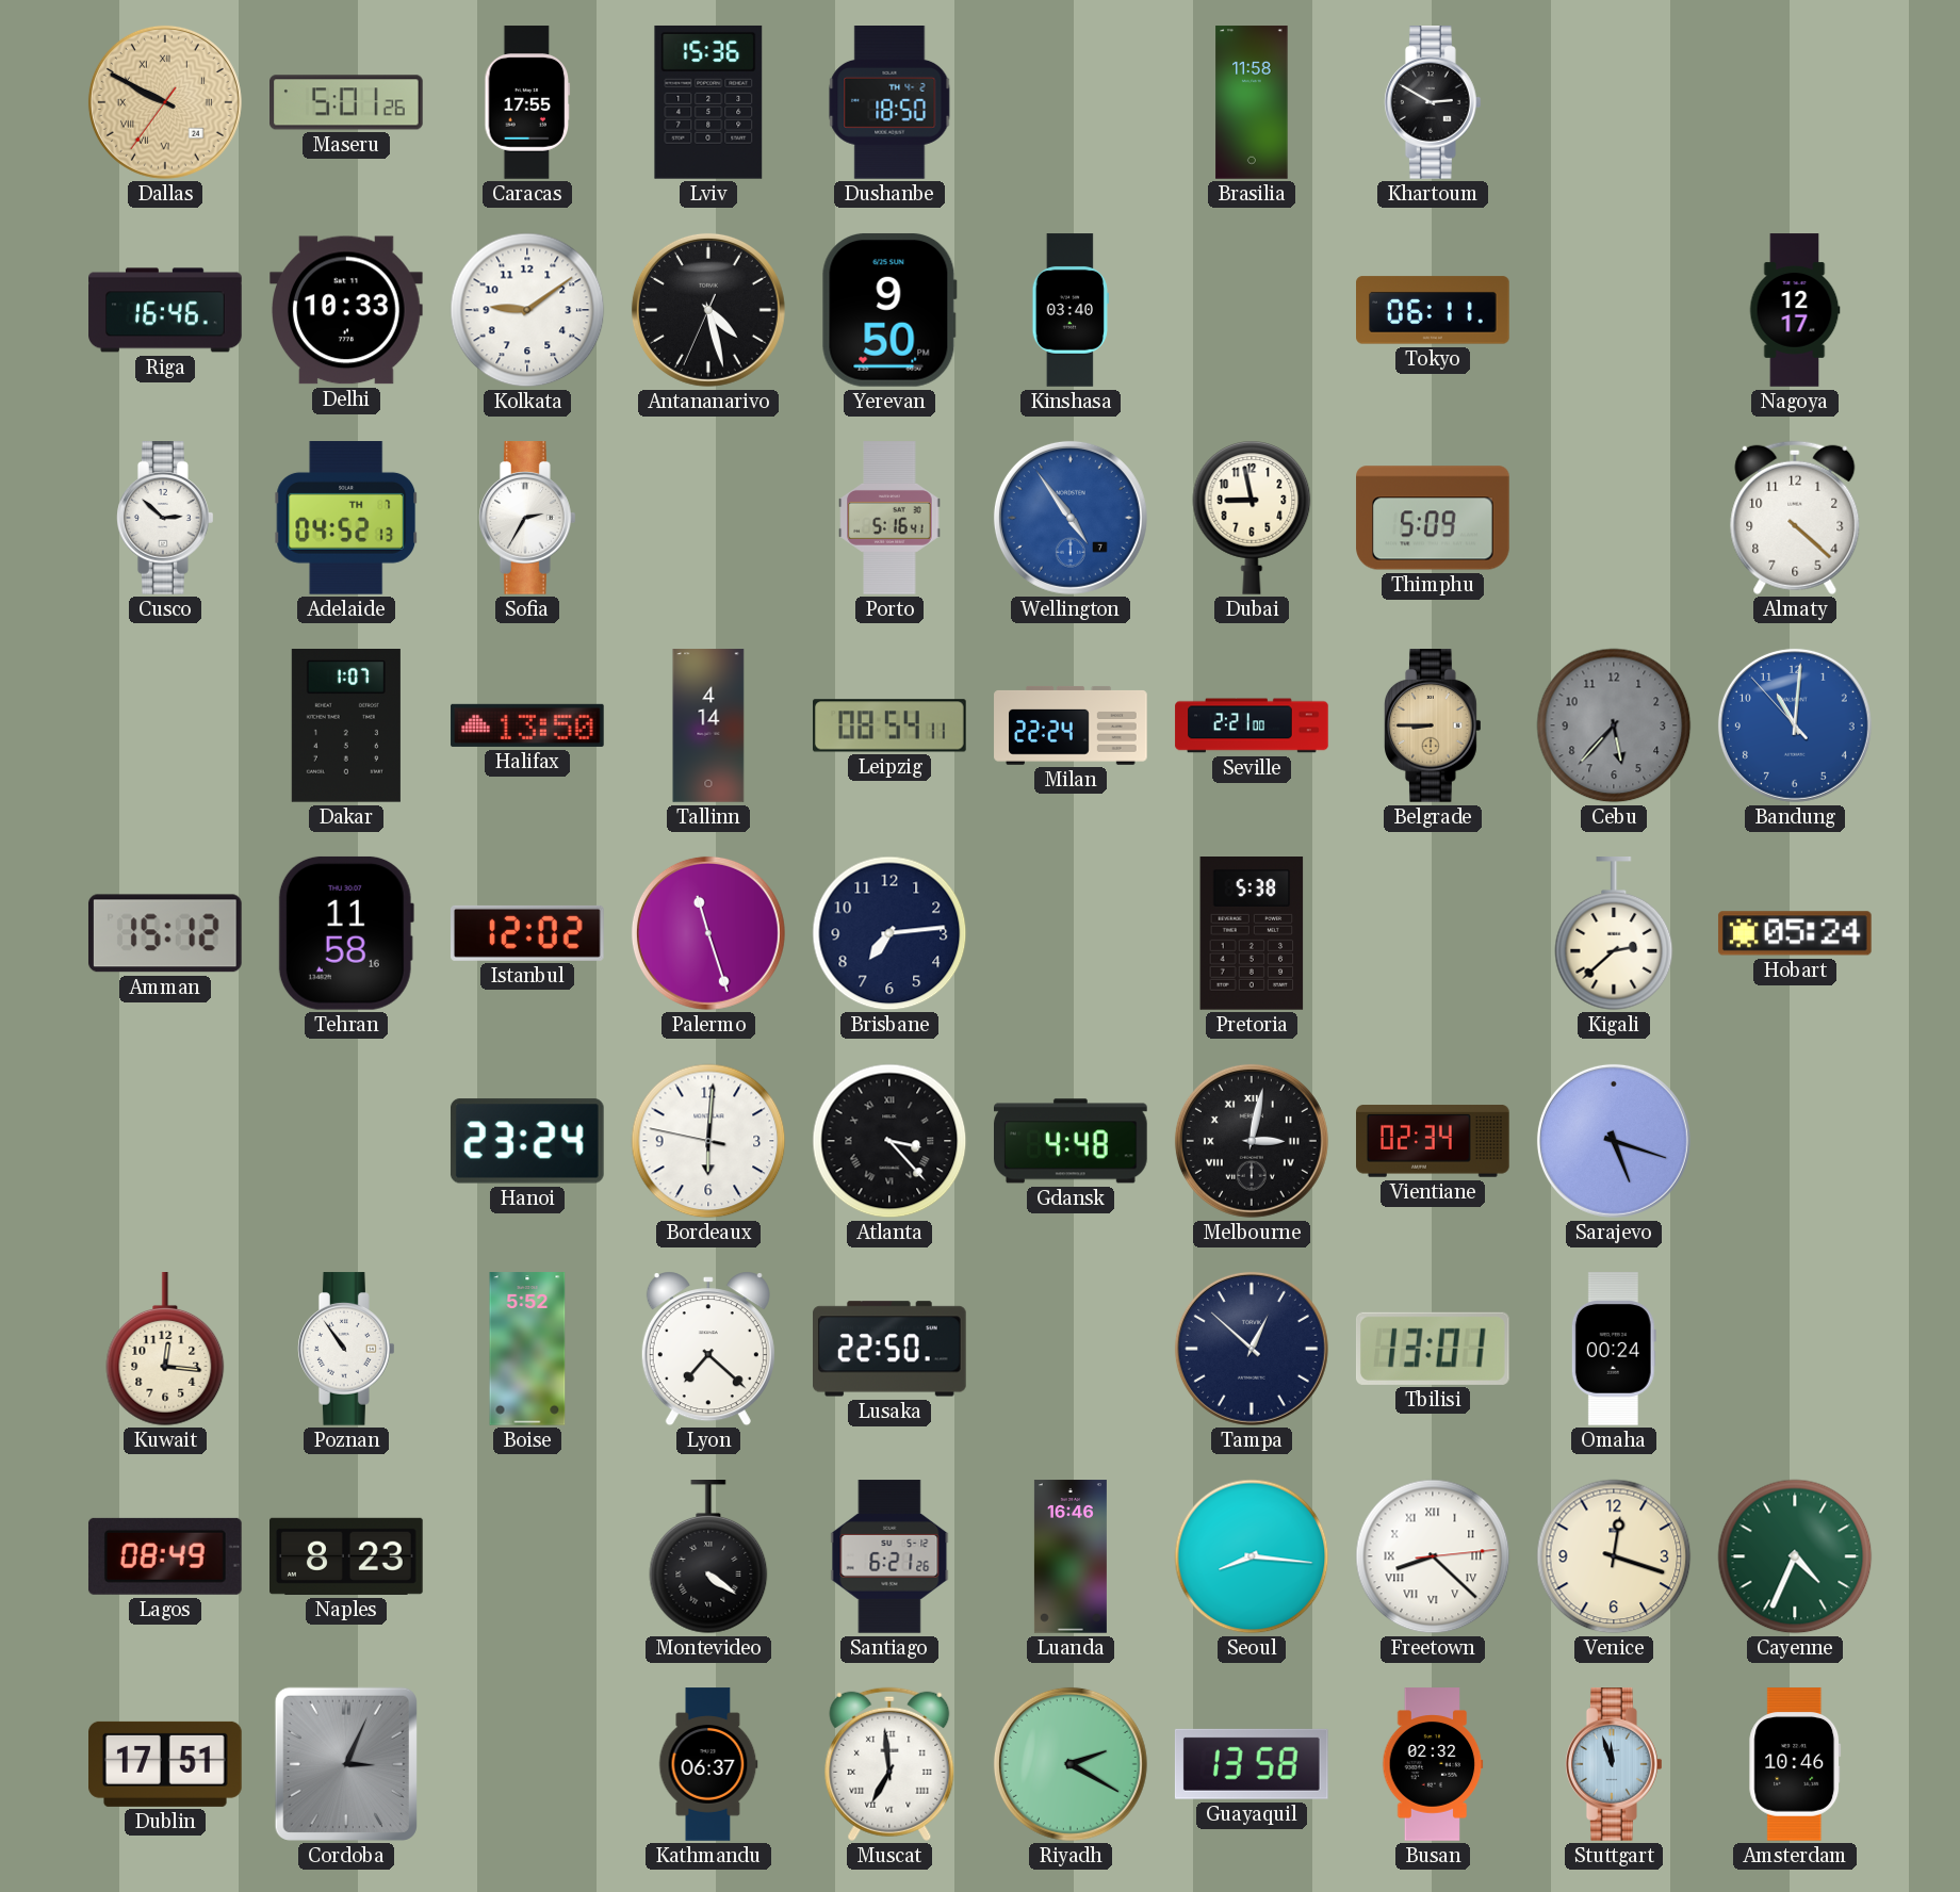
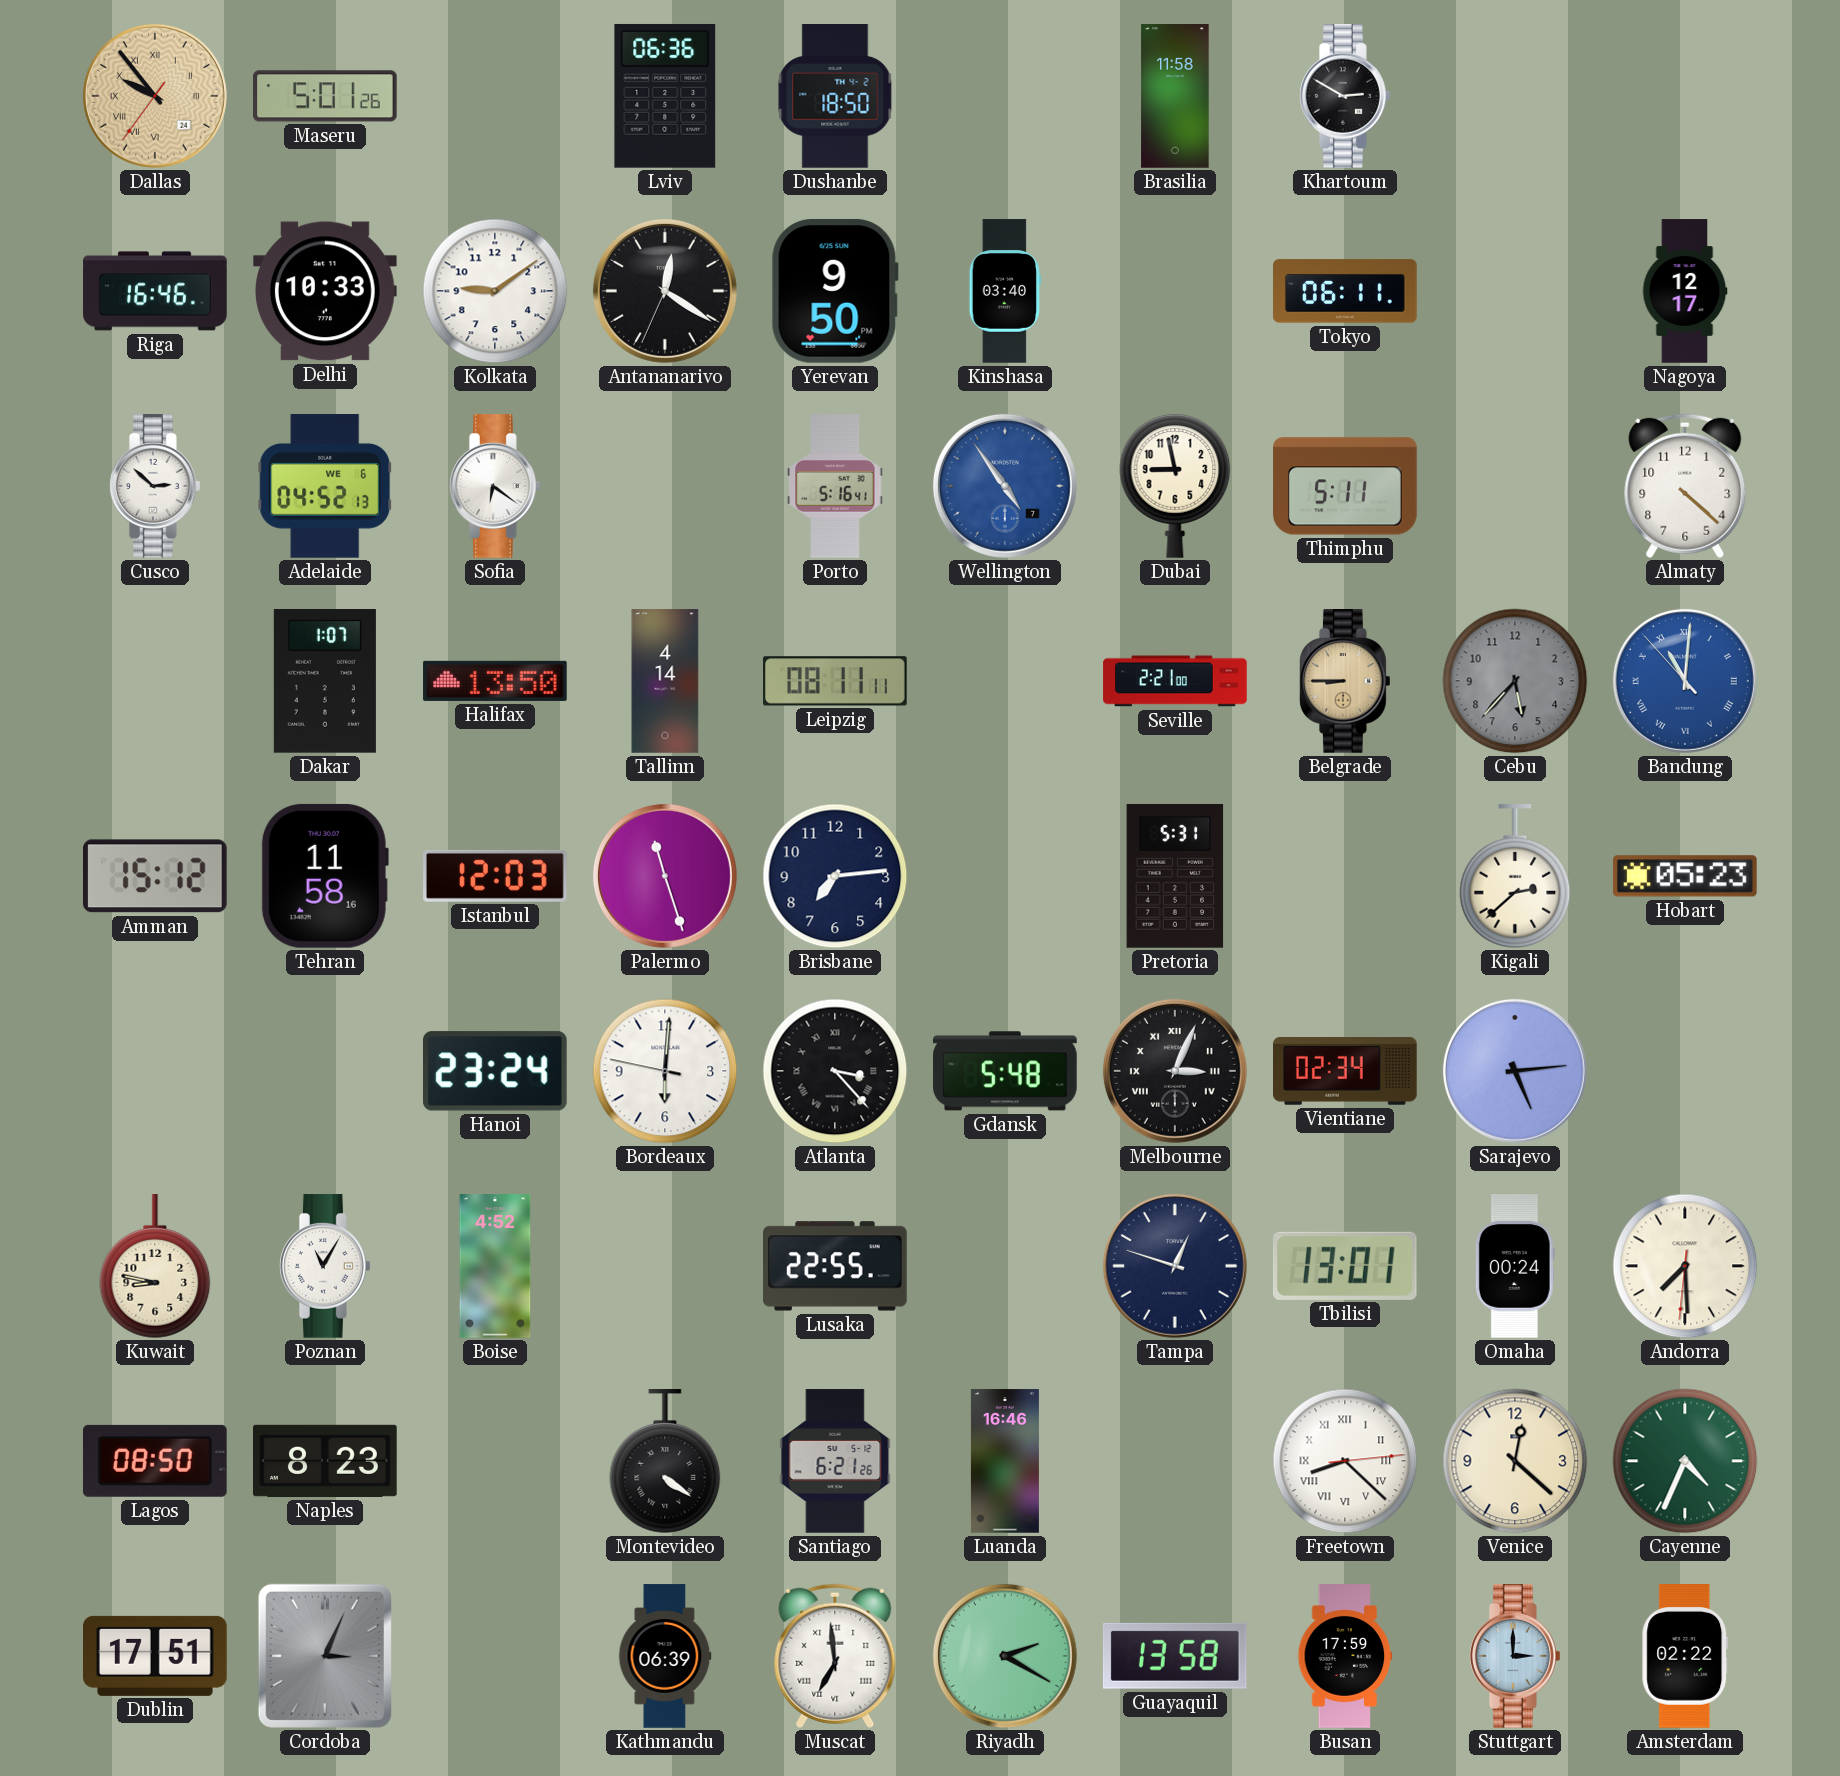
Dallas: 9:49 -> 9:53 (155, 96)
Caracas: 17:55 -> none (527, 102)
Lviv: 15:36 -> 06:36 (665, 96)
Antananarivo: 4:27 -> 12:20 (665, 291)
Adelaide date: TH 7 -> WE 6 (325, 487)
Sofia: 2:35 -> 6:21 (496, 486)
Thimphu: 5:09 -> 5:11 (1345, 486)
Leipzig: 08:54 -> 08:11 (836, 681)
Milan: 22:24 -> none (1071, 725)
Bandung numerals: Arabic -> Roman (1685, 681)
Istanbul: 12:02 -> 12:03 (496, 876)
Pretoria: 5:38 -> 5:31 (1175, 877)
Hobart: 05:24 -> 05:23 (1685, 876)
Gdansk: 4:48 -> 5:48 (1006, 1071)
Melbourne: 3:02 -> 3:04 (1175, 1071)
Sarajevo: 5:18 -> 5:14 (1515, 1071)
Kuwait: 12:16 -> 8:47 (155, 1267)
Poznan: 10:54 -> 11:05 (326, 1266)
Boise: 5:52 -> 4:52 (495, 1266)
Lyon: 7:22 -> none (708, 1349)
Lusaka: 22:50 -> 22:55 (836, 1266)
Tampa: 12:52 -> 12:48 (1175, 1266)
Andorra: none -> 7:29 (1685, 1266)
Lagos: 08:49 -> 08:50 (155, 1461)
Seoul: 8:16 -> none (1252, 1556)
Venice: 12:18 -> 12:22 (1515, 1461)
Kathmandu: 06:37 -> 06:39 (665, 1656)
Busan: 02:32 -> 17:59 (1345, 1656)
Stuttgart: 11:57 -> 3:00 (1516, 1656)
Amsterdam: 10:46 -> 02:22 (1685, 1656)
